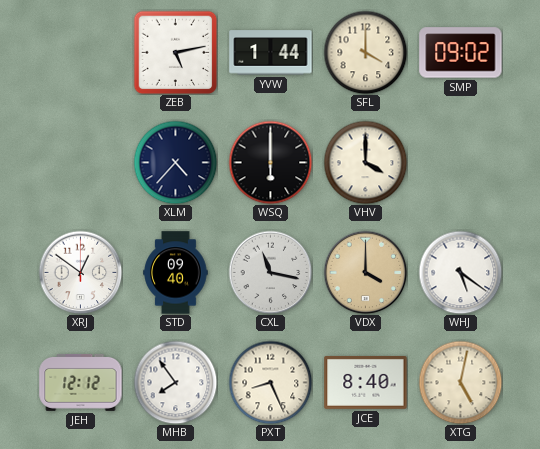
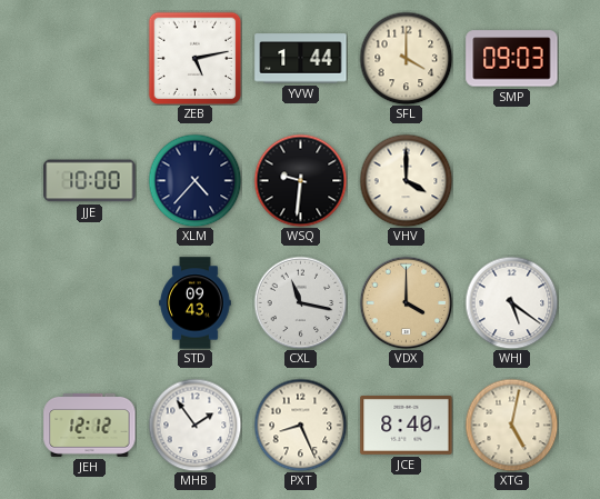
SMP: 09:02 -> 09:03 (512, 59)
JJE: none -> 10:00 (90, 181)
WSQ: 6:00 -> 9:31 (300, 180)
XRJ: 12:51 -> none (80, 272)
STD: 09:40 -> 09:43 (196, 303)
MHB: 7:54 -> 1:54 (194, 425)
